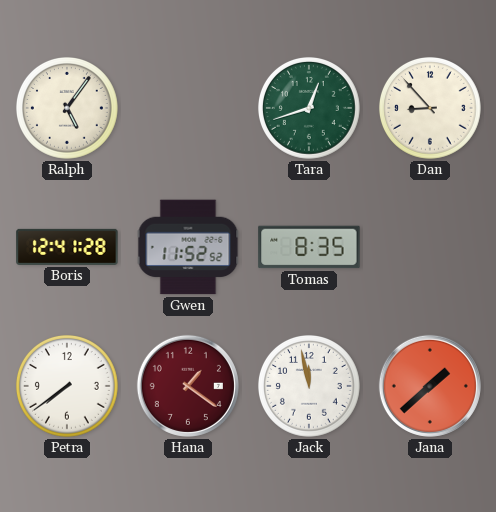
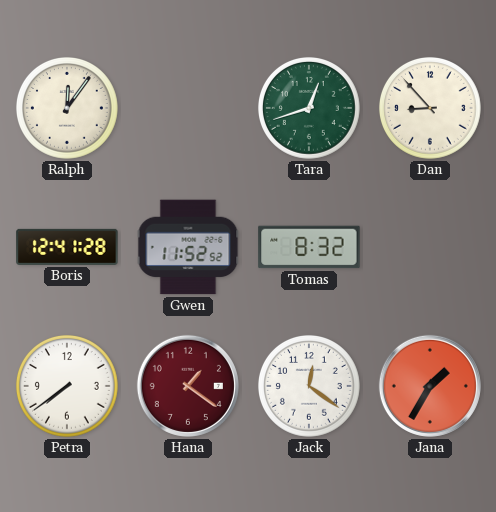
Ralph: 5:06 -> 12:06 (67, 108)
Tomas: 8:35 -> 8:32 (309, 247)
Jack: 11:58 -> 12:21 (309, 386)
Jana: 1:38 -> 1:35 (430, 386)
